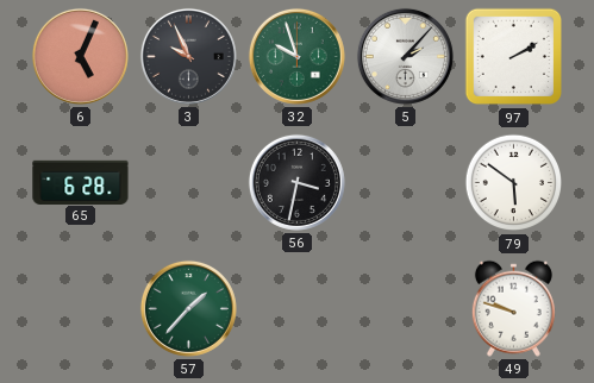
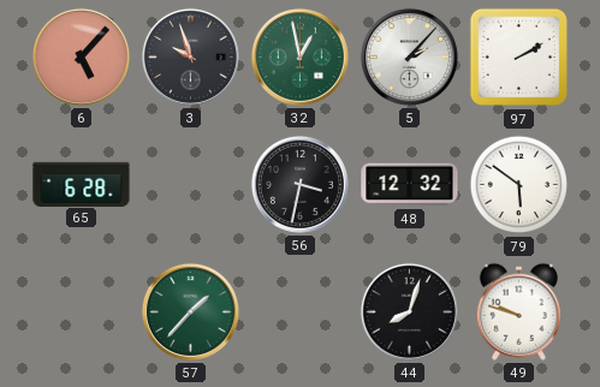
6: 5:04 -> 5:07 (81, 56)
3: 9:56 -> 9:57 (190, 56)
32: 9:57 -> 12:58 (299, 56)
48: none -> 12:32 (410, 185)
44: none -> 8:03 (409, 311)
